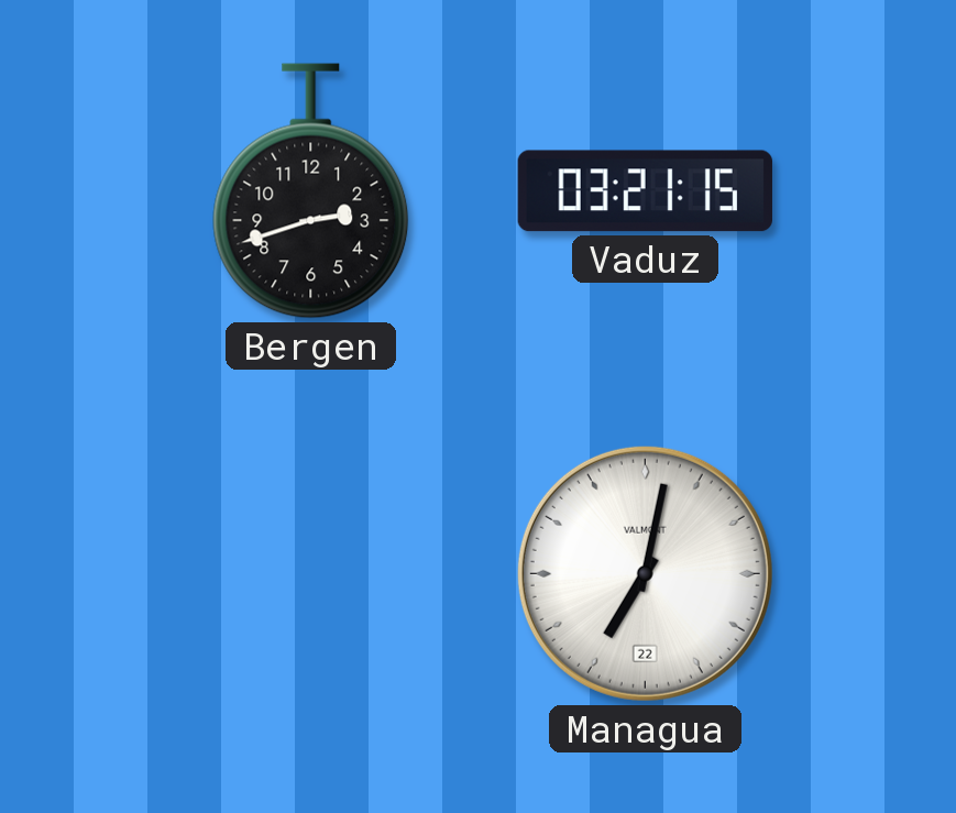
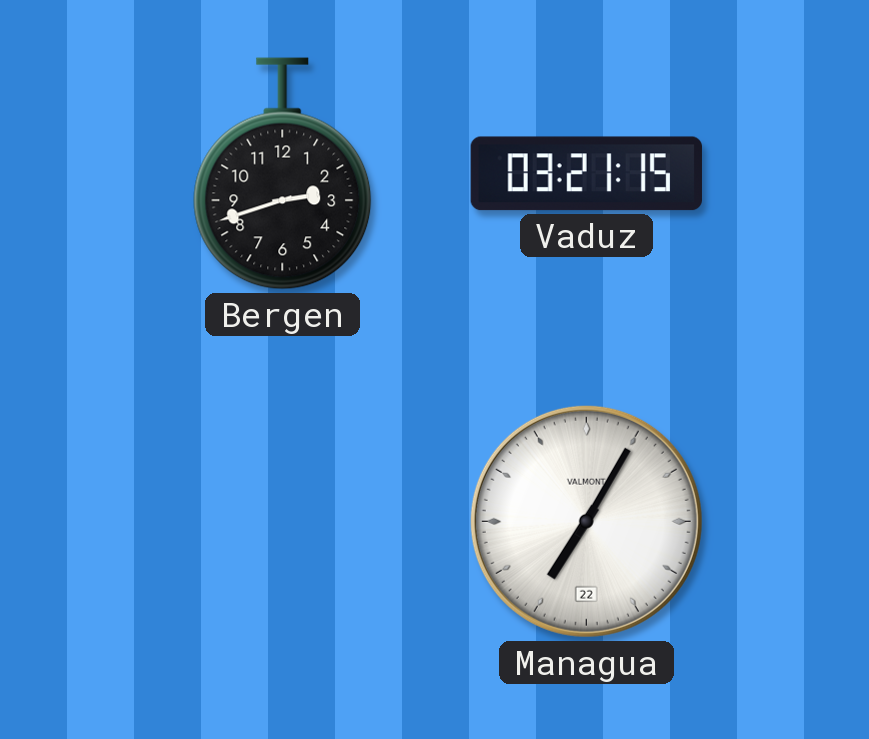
Managua: 7:02 -> 7:05 (586, 521)
